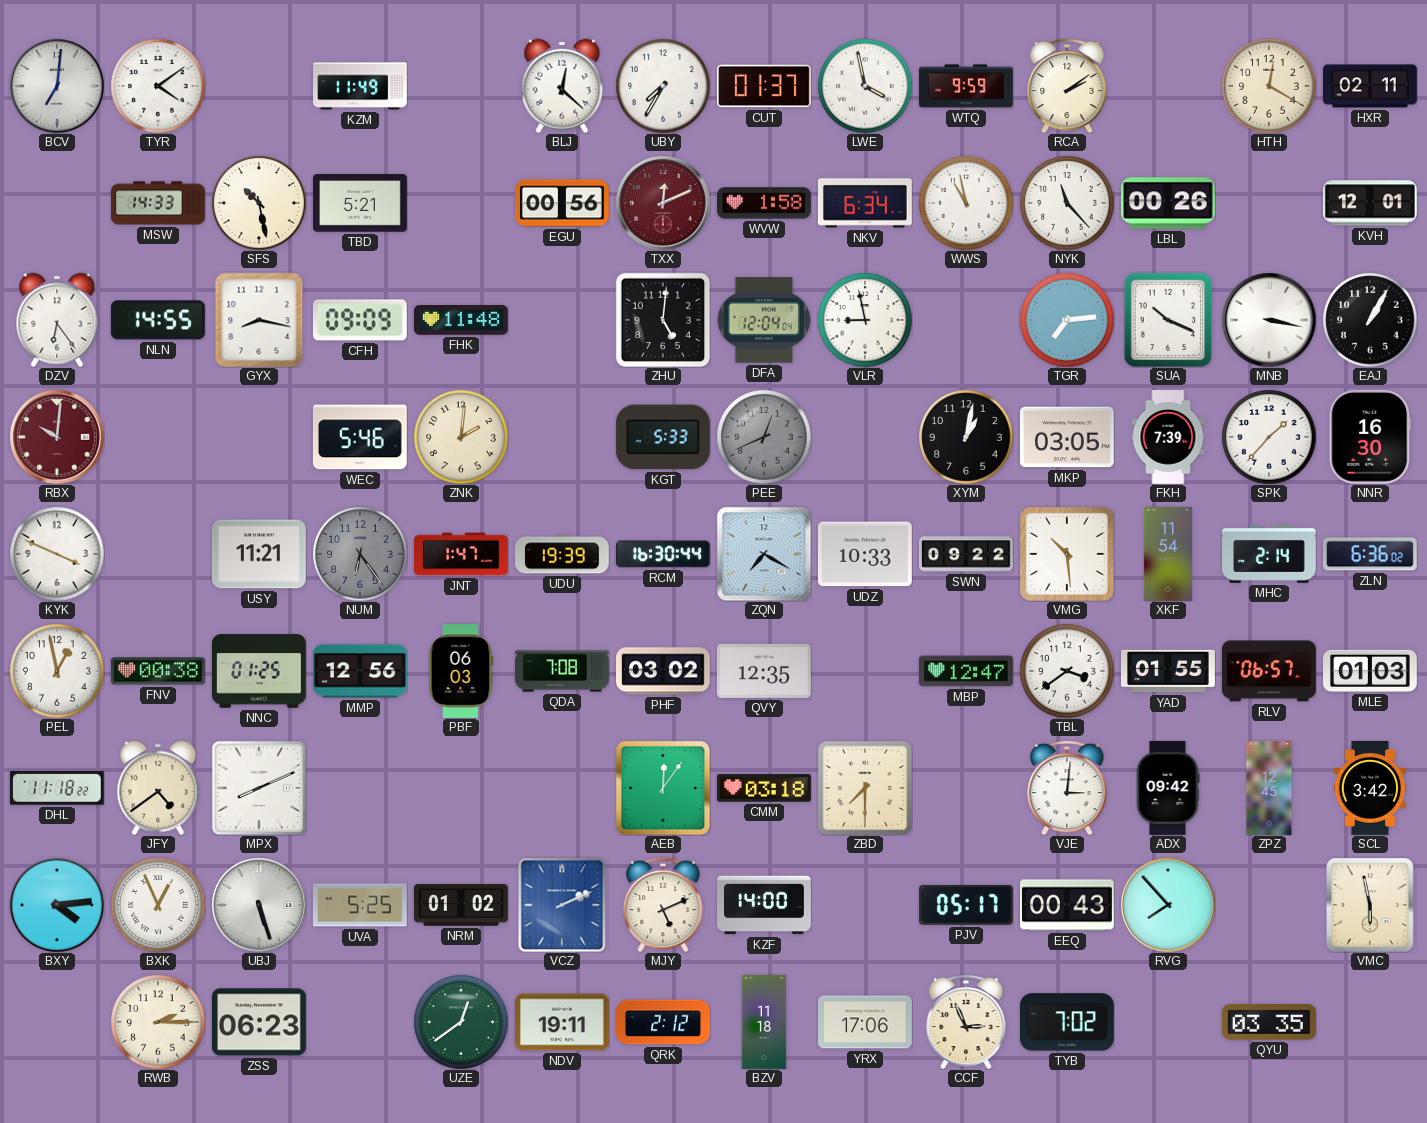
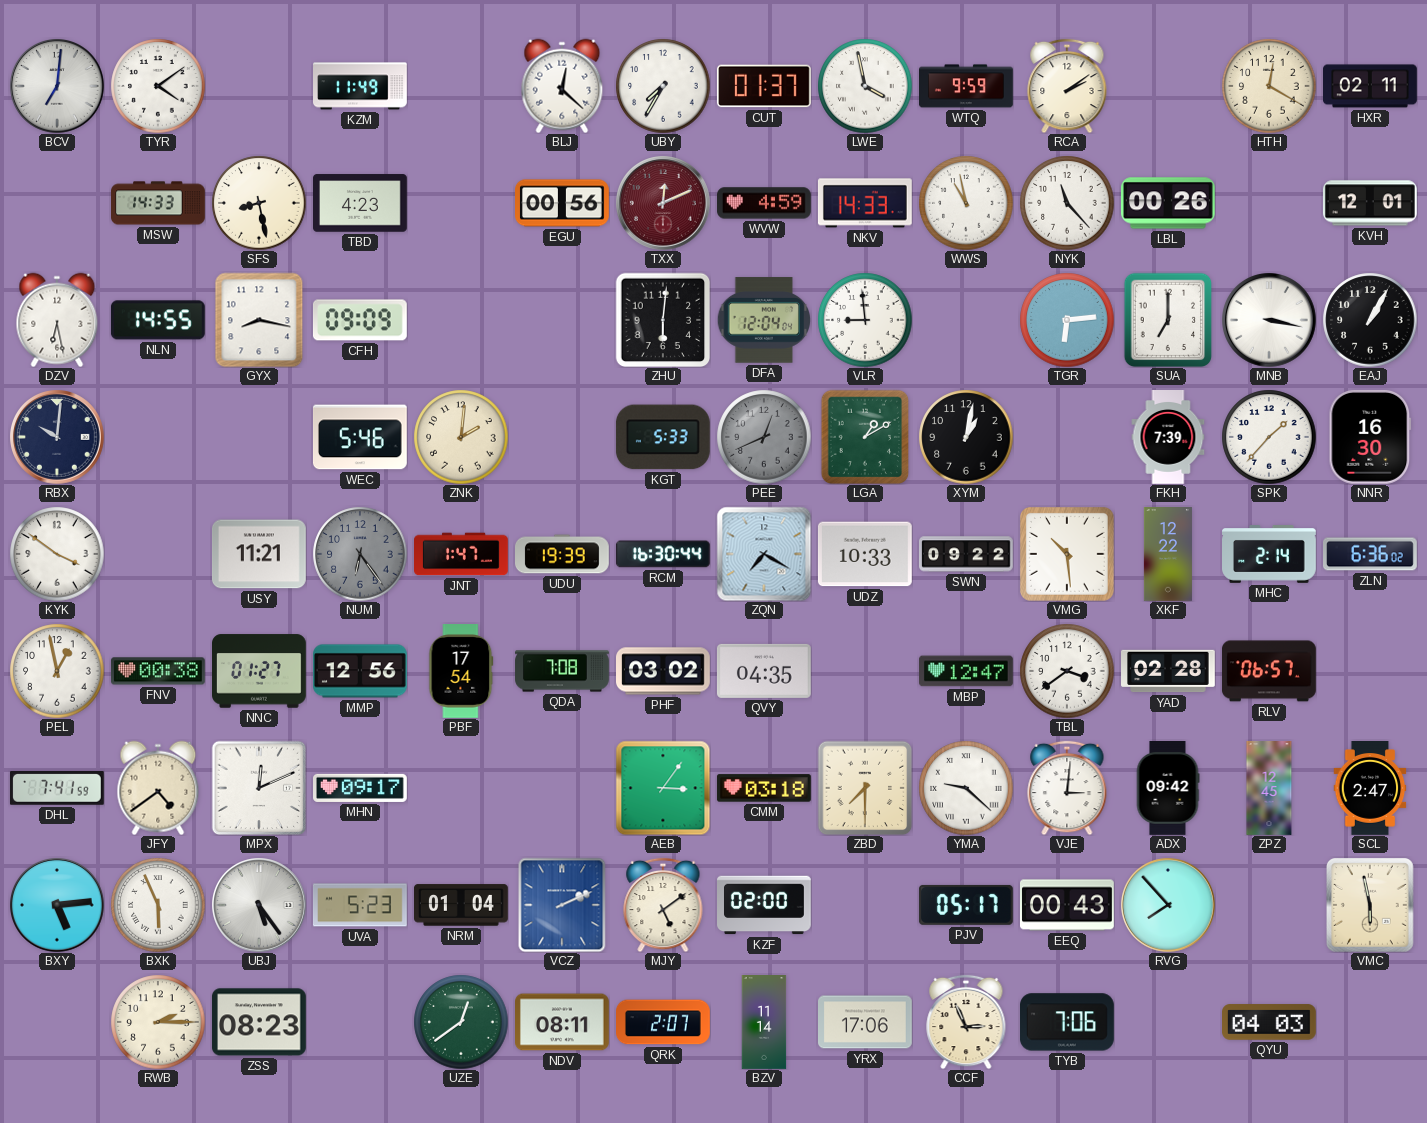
SFS: 10:28 -> 8:28 (259, 203)
TBD: 5:21 -> 4:23 (361, 203)
WVW: 1:58 -> 4:59 (765, 203)
NKV: 6:34 -> 14:33 (865, 203)
DZV: 6:24 -> 6:28 (57, 320)
FHK: 11:48 -> none (461, 320)
ZHU: 5:01 -> 6:01 (663, 320)
VLR: 8:58 -> 8:59 (865, 320)
TGR: 7:14 -> 6:14 (1067, 320)
SUA: 10:19 -> 7:00 (1168, 320)
RBX dial: burgundy -> navy (57, 437)
LGA: none -> 1:10 (865, 437)
MKP: 03:05 -> none (1067, 437)
KYK: 3:49 -> 3:51 (57, 554)
XKF: 11:54 -> 12:22 (1168, 555)
NNC: 01:25 -> 01:27 (260, 671)
PBF: 06:03 -> 17:54 (461, 672)
QVY: 12:35 -> 04:35 (764, 671)
YAD: 01:55 -> 02:28 (1169, 671)
MLE: 01:03 -> none (1371, 671)
DHL: 11:18 -> 7:41 (57, 789)
MPX: 8:11 -> 12:11 (259, 788)
MHN: none -> 09:17 (361, 788)
AEB: 12:06 -> 3:06 (663, 788)
YMA: none -> 9:22 (966, 788)
SCL: 3:42 -> 2:47 (1370, 789)
BXY: 4:14 -> 5:14 (57, 905)
BXK: 12:56 -> 5:56 (158, 905)
UBJ: 5:27 -> 5:24 (259, 905)
UVA: 5:25 -> 5:23 (360, 905)
NRM: 01:02 -> 01:04 (462, 905)
MJY: 5:11 -> 5:09 (663, 905)
KZF: 14:00 -> 02:00 (765, 905)
ZSS: 06:23 -> 08:23 (259, 1022)
NDV: 19:11 -> 08:11 (563, 1022)
QRK: 2:12 -> 2:07 (664, 1022)
BZV: 11:18 -> 11:14 (764, 1022)
TYB: 7:02 -> 7:06 (1068, 1022)
QYU: 03:35 -> 04:03 (1270, 1022)
